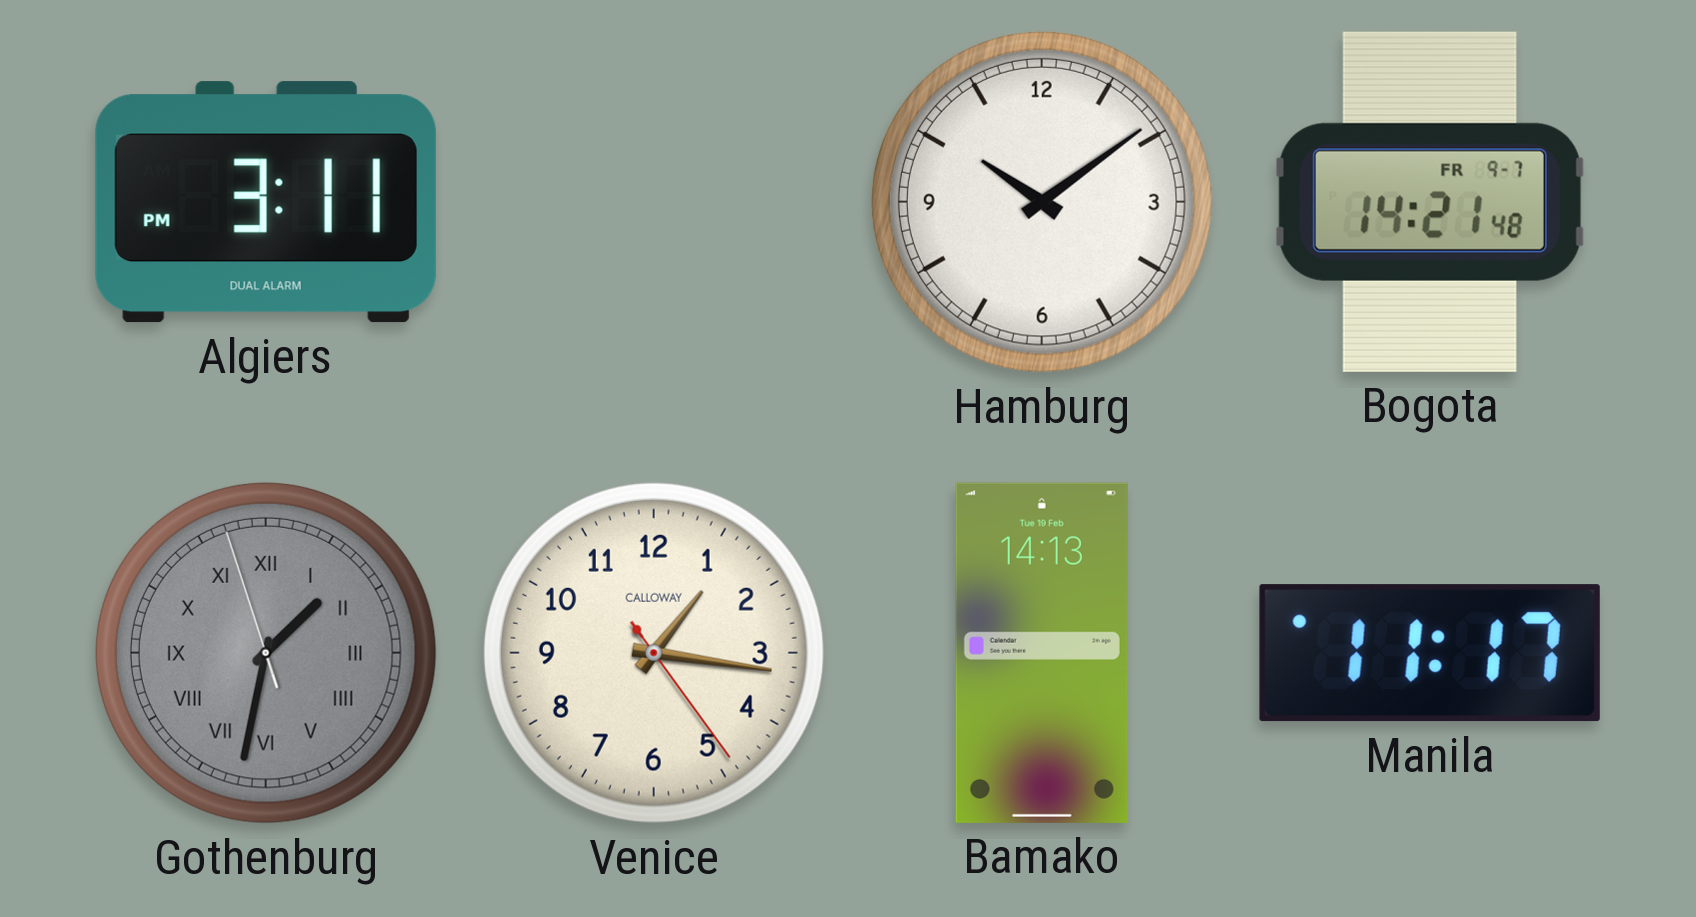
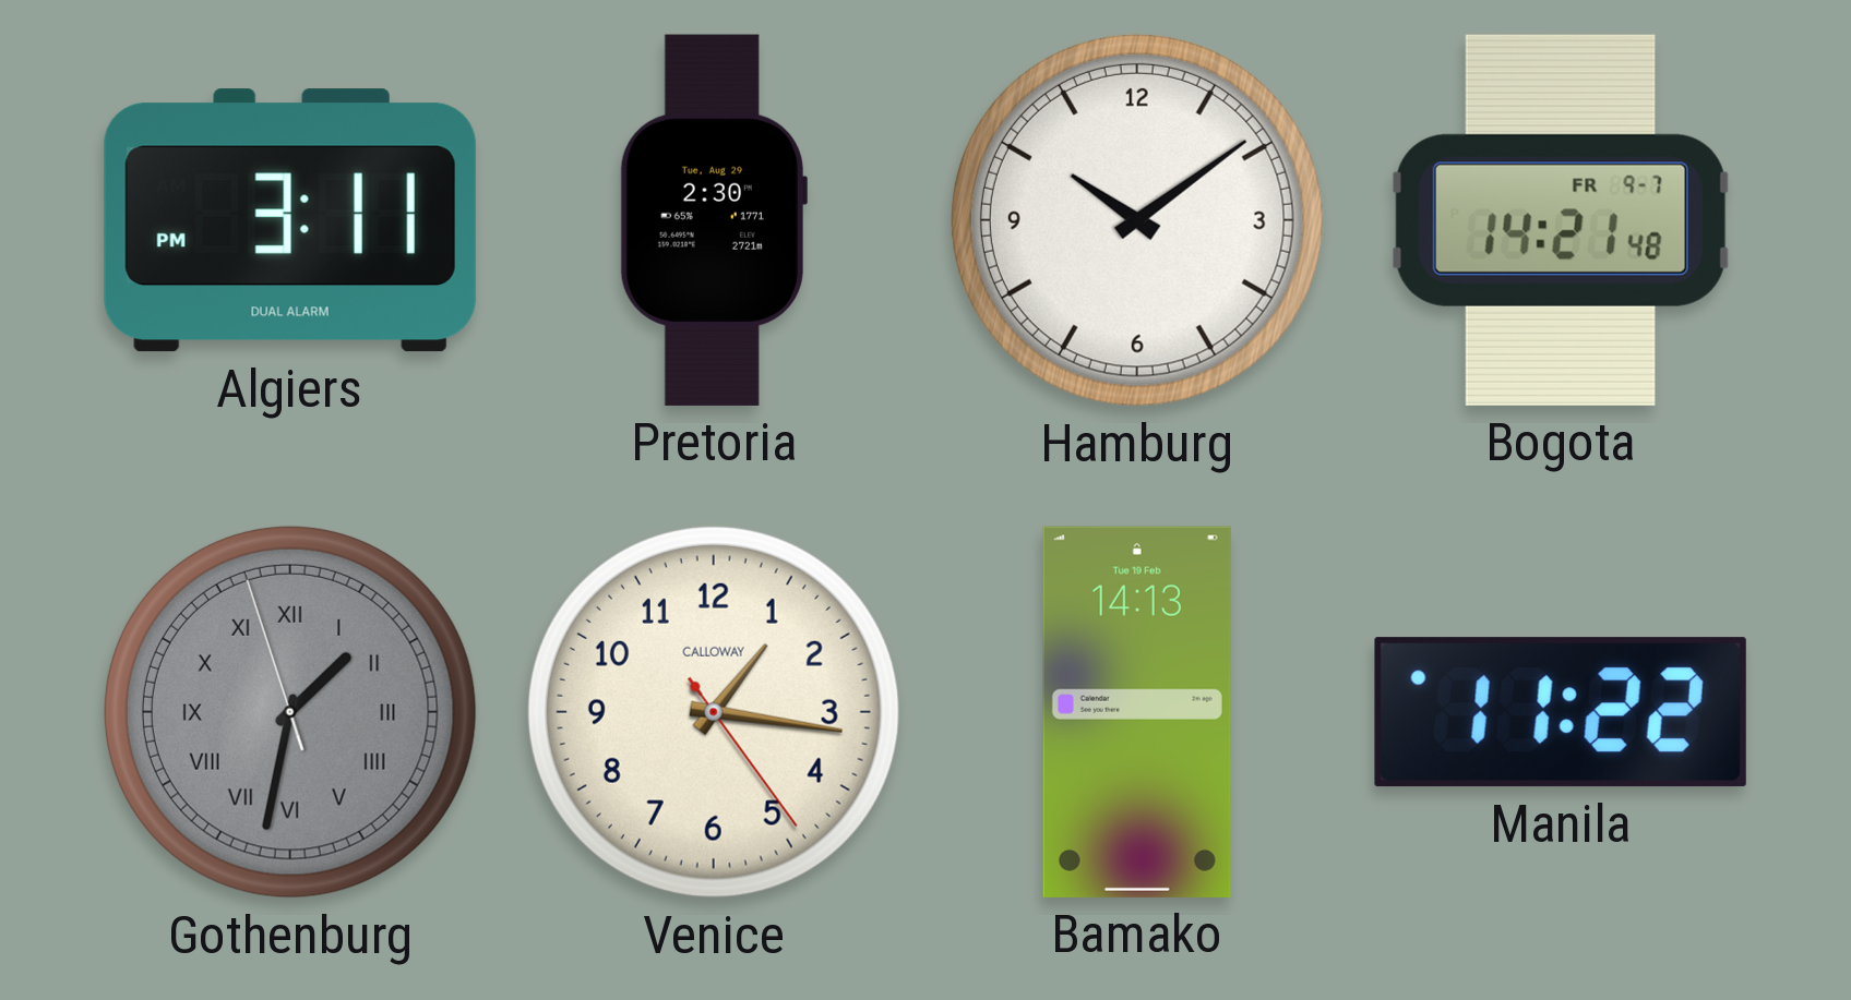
Pretoria: none -> 2:30 (713, 220)
Manila: 11:17 -> 11:22 (1561, 712)
